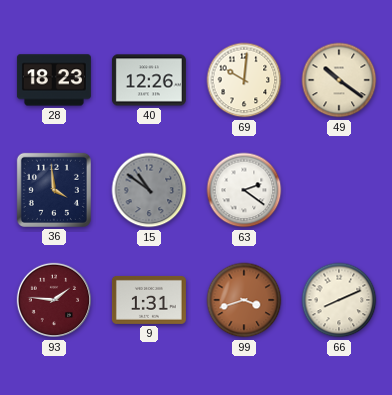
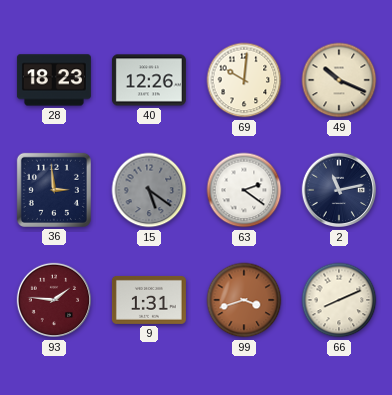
49: 10:21 -> 10:19 (339, 80)
36: 3:59 -> 2:59 (54, 190)
15: 10:51 -> 5:21 (149, 190)
2: none -> 11:13 (339, 190)
